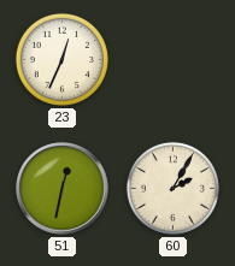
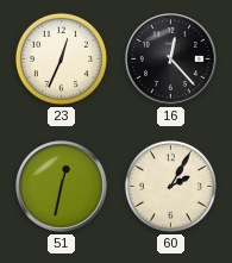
16: none -> 12:23 (171, 60)
